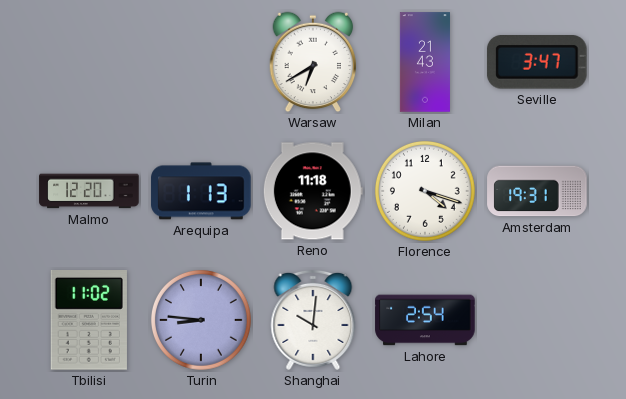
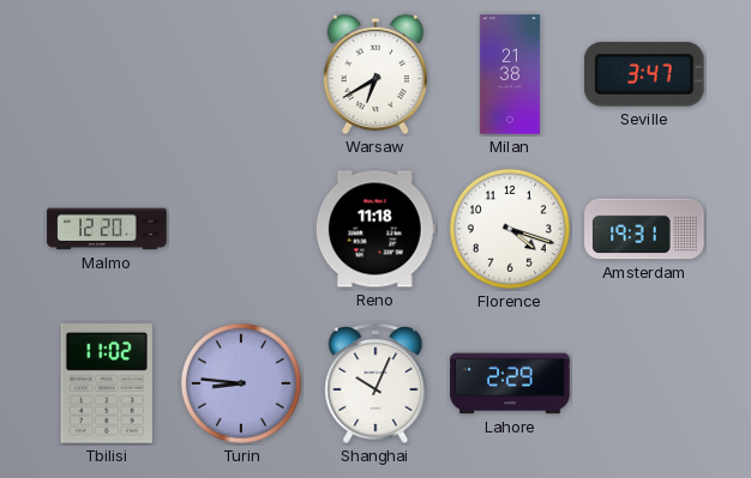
Milan: 21:43 -> 21:38 (510, 74)
Arequipa: 1:13 -> none (201, 191)
Shanghai: 10:01 -> 10:04 (376, 383)
Lahore: 2:54 -> 2:29 (510, 383)
